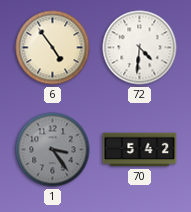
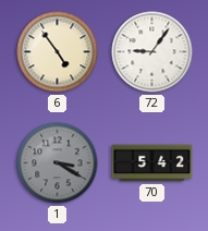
72: 4:31 -> 9:06 (152, 52)
1: 3:24 -> 3:20 (58, 163)
